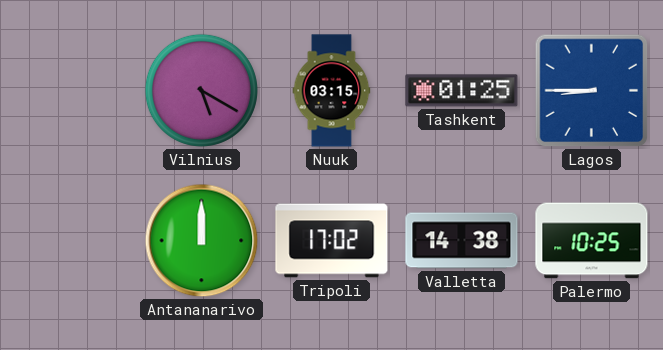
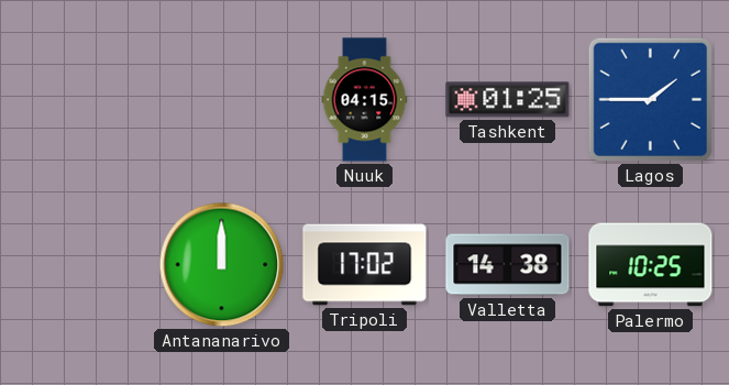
Vilnius: 5:20 -> none (201, 90)
Nuuk: 03:15 -> 04:15 (365, 100)
Lagos: 8:45 -> 1:45 (651, 100)
